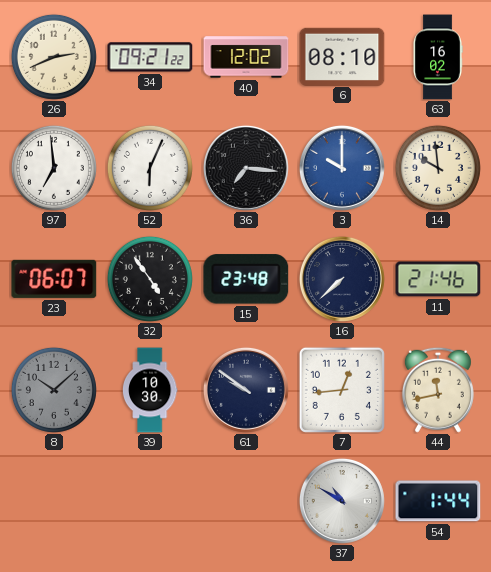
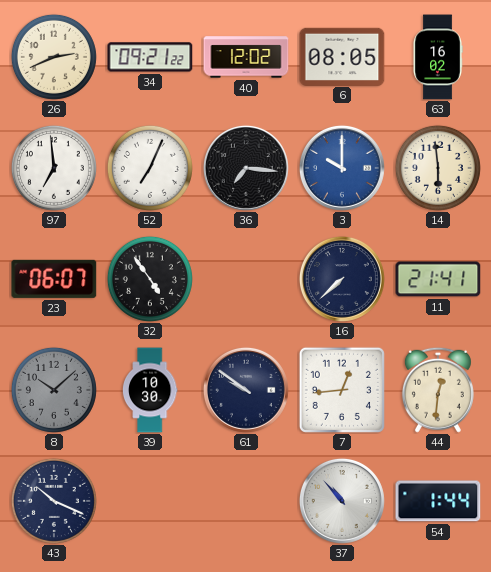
6: 08:10 -> 08:05 (342, 56)
52: 6:04 -> 7:04 (150, 168)
14: 9:59 -> 5:59 (438, 168)
15: 23:48 -> none (246, 279)
11: 21:46 -> 21:41 (438, 279)
44: 11:43 -> 12:31 (438, 390)
43: none -> 10:19 (54, 501)
37: 10:50 -> 10:53 (342, 501)
